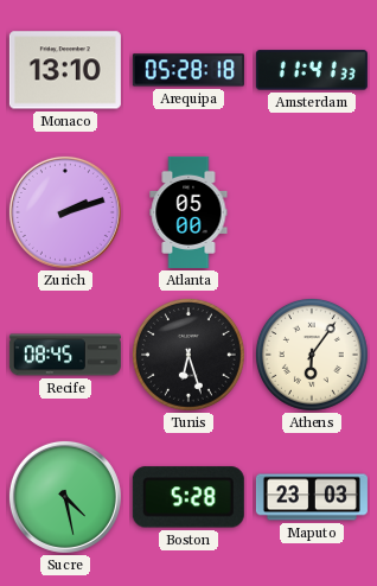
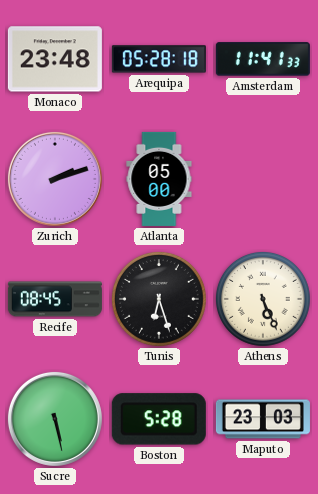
Monaco: 13:10 -> 23:48 (55, 59)
Athens: 6:06 -> 5:26 (263, 299)
Sucre: 4:28 -> 5:28 (55, 419)
